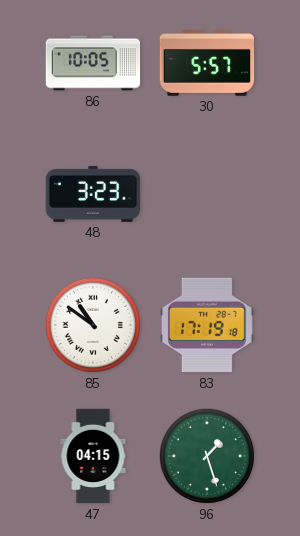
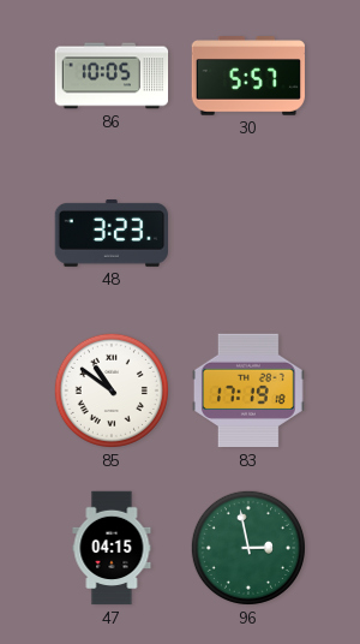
96: 1:27 -> 2:58 (248, 548)
